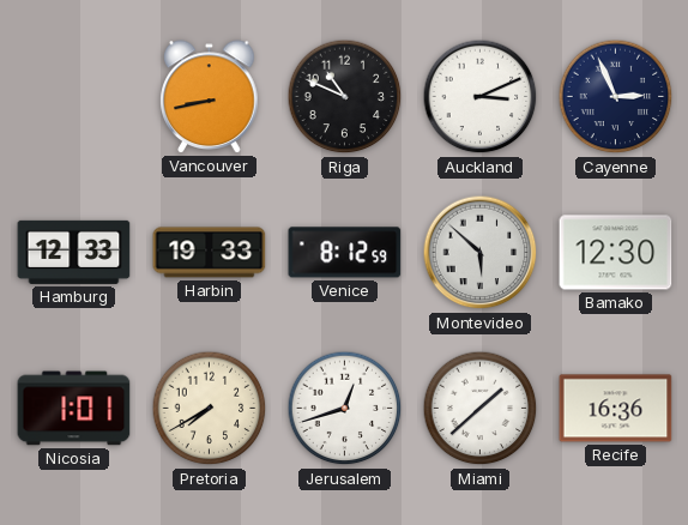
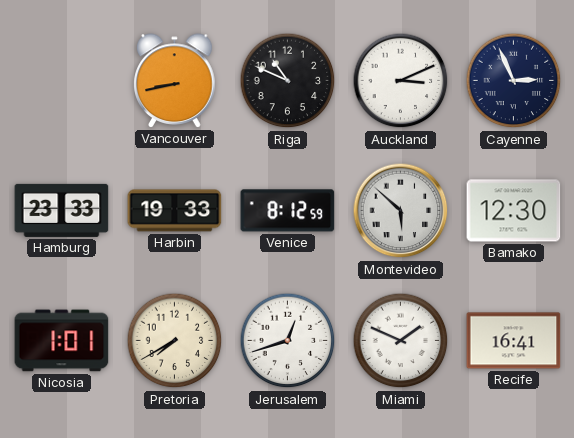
Hamburg: 12:33 -> 23:33 (62, 210)
Miami: 1:38 -> 1:49 (401, 341)
Recife: 16:36 -> 16:41 (514, 341)
